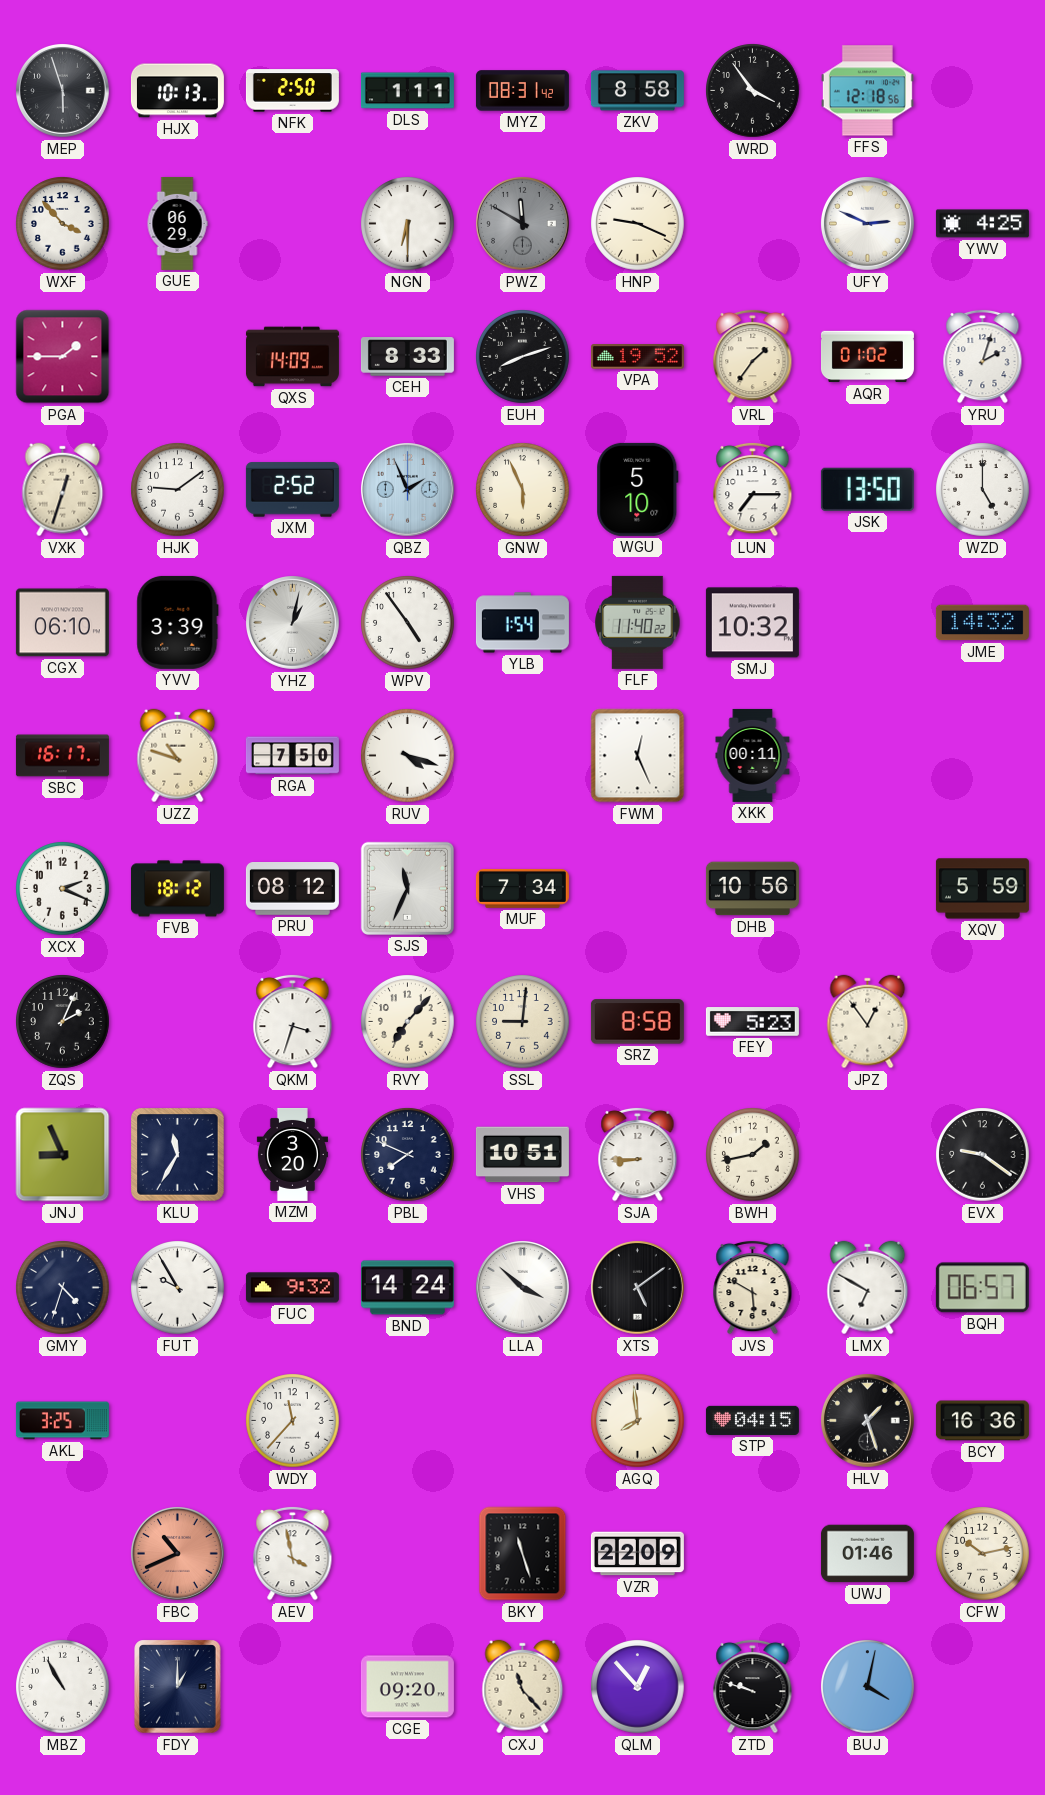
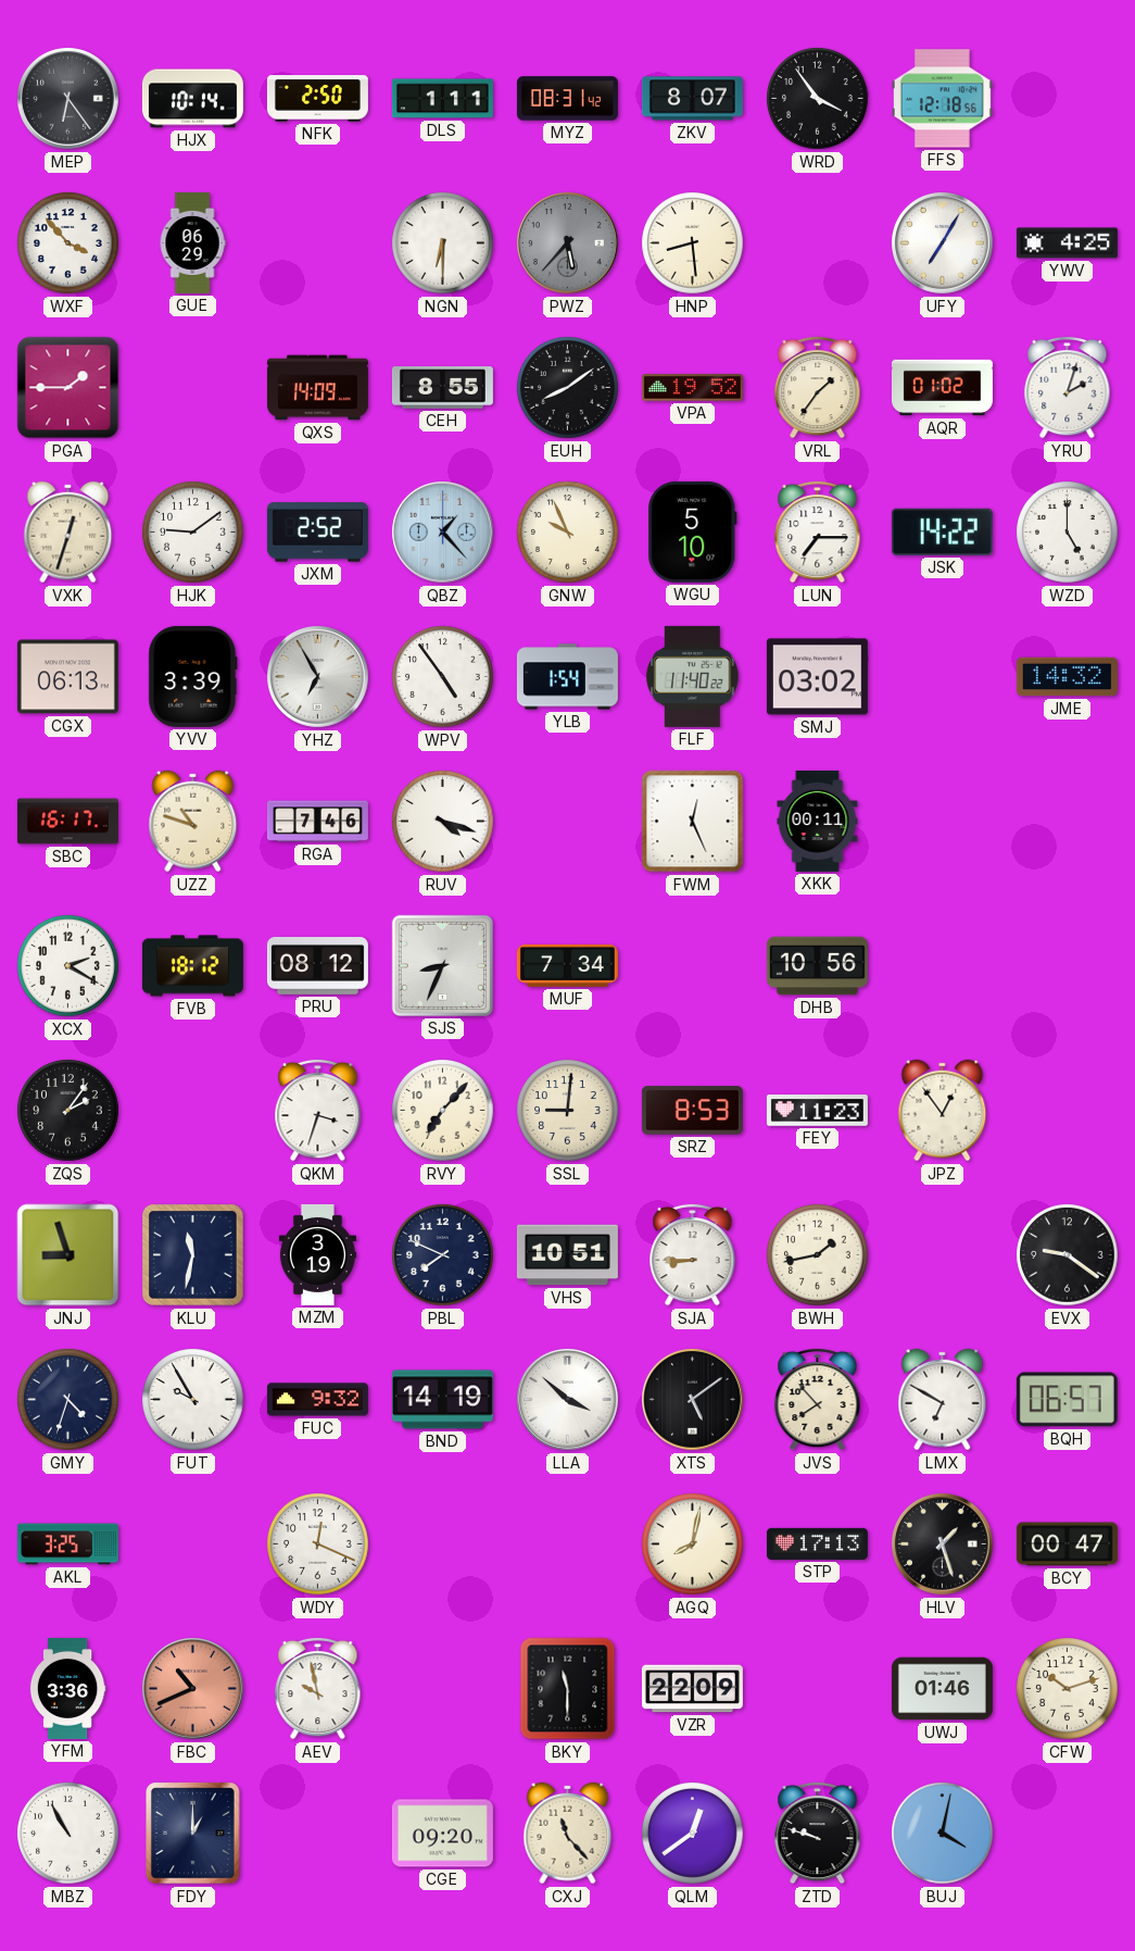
MEP: 5:57 -> 6:24 (68, 99)
HJX: 10:13 -> 10:14 (192, 99)
ZKV: 8:58 -> 8:07 (692, 99)
PWZ: 11:50 -> 5:37 (568, 243)
HNP: 9:19 -> 8:29 (693, 243)
UFY: 2:49 -> 7:05 (943, 243)
CEH: 8:33 -> 8:55 (442, 388)
EUH: 8:12 -> 8:09 (568, 388)
QBZ: 1:56 -> 1:23 (443, 533)
GNW: 5:56 -> 9:56 (568, 533)
JSK: 13:50 -> 14:22 (942, 531)
CGX: 06:10 -> 06:13 (67, 677)
YHZ: 1:02 -> 6:55 (318, 677)
SMJ: 10:32 -> 03:02 (817, 677)
RGA: 7:50 -> 7:46 (317, 822)
XCX: 2:19 -> 2:20 (68, 966)
SJS: 11:34 -> 8:34 (442, 965)
XQV: 5:59 -> none (982, 889)
ZQS: 2:04 -> 2:06 (68, 1111)
SRZ: 8:58 -> 8:53 (692, 1111)
FEY: 5:23 -> 11:23 (817, 1111)
JNJ: 8:56 -> 8:57 (68, 1255)
KLU: 11:35 -> 11:32 (193, 1255)
MZM: 3:20 -> 3:19 (317, 1254)
BND: 14:24 -> 14:19 (442, 1400)
JVS: 5:50 -> 7:53 (818, 1399)
WDY: 11:37 -> 12:19 (318, 1544)
AGQ: 7:59 -> 8:02 (693, 1544)
STP: 04:15 -> 17:13 (817, 1543)
BCY: 16:36 -> 00:47 (1067, 1544)
YFM: none -> 3:36 (67, 1688)
AEV: 3:58 -> 9:58 (318, 1688)
BKY: 11:27 -> 11:30 (568, 1689)
CFW: 10:13 -> 10:12 (1068, 1689)
QLM: 12:53 -> 12:39 (693, 1834)
